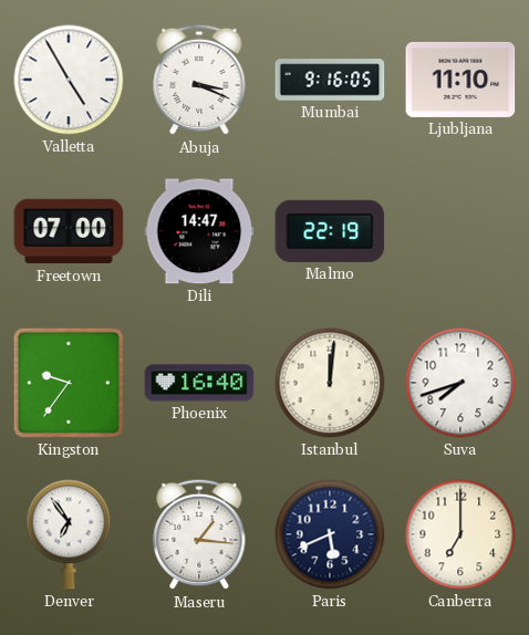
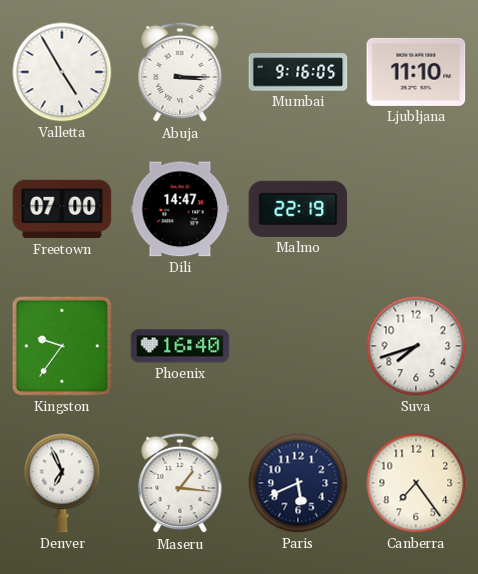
Abuja: 3:19 -> 3:15 (180, 72)
Istanbul: 12:01 -> none (330, 383)
Denver: 6:54 -> 6:56 (62, 483)
Canberra: 7:00 -> 7:24 (416, 483)
